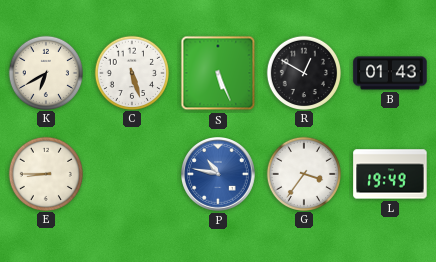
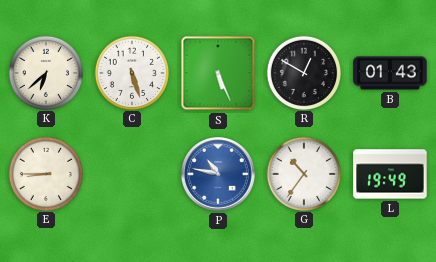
K: 6:40 -> 6:38 (45, 72)
G: 3:36 -> 10:36 (303, 173)
